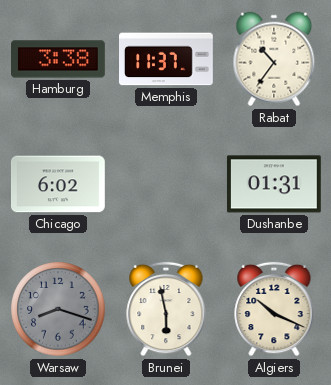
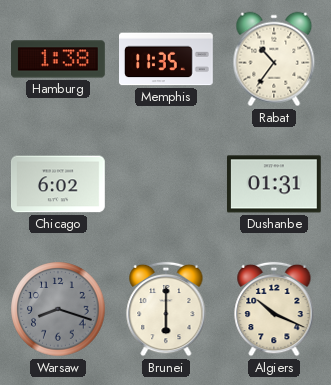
Hamburg: 3:38 -> 1:38 (59, 59)
Memphis: 11:37 -> 11:35 (167, 59)
Brunei: 5:58 -> 6:00 (166, 309)
